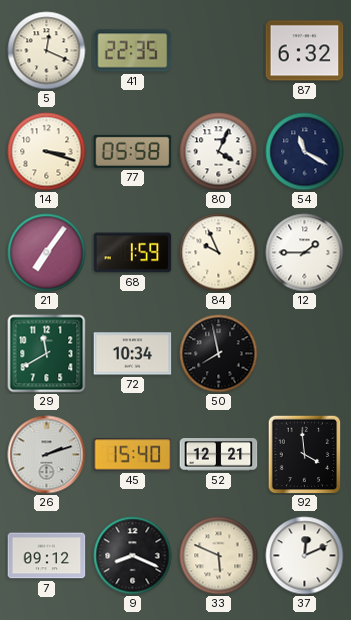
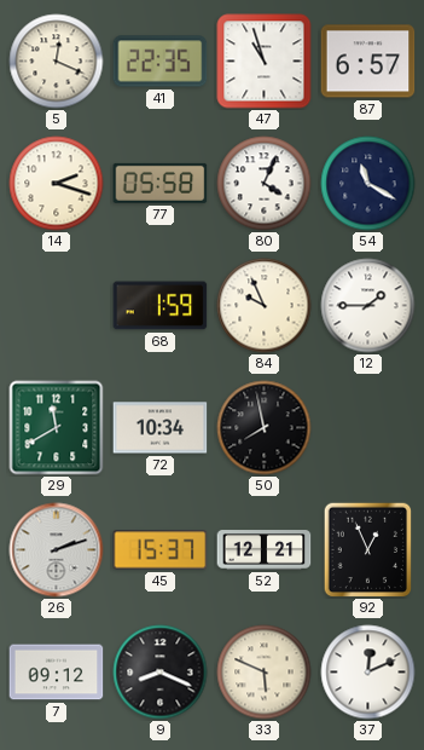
47: none -> 10:57 (265, 62)
87: 6:32 -> 6:57 (368, 62)
14: 3:18 -> 2:18 (57, 184)
21: 7:06 -> none (47, 253)
45: 15:40 -> 15:37 (161, 550)
92: 3:59 -> 12:56 (368, 549)
